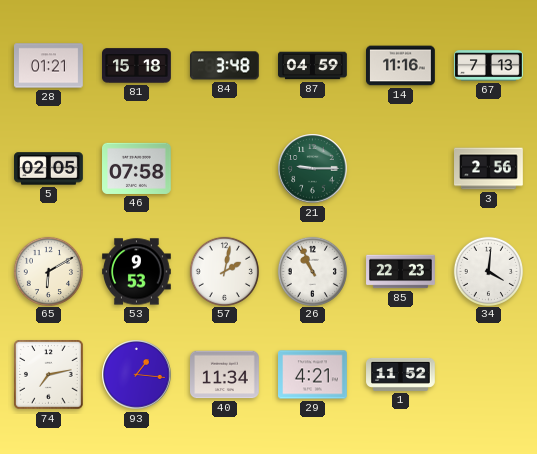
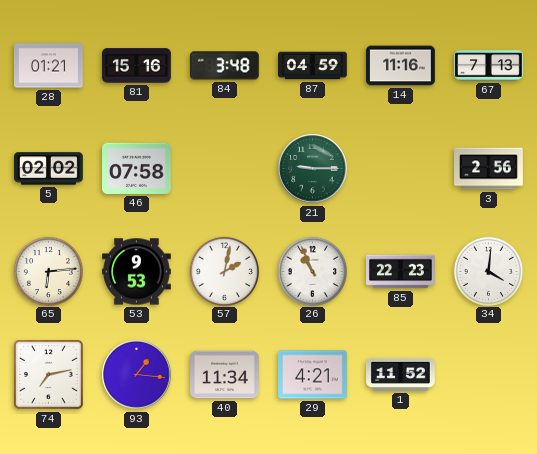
81: 15:18 -> 15:16 (137, 66)
5: 02:05 -> 02:02 (49, 169)
65: 6:10 -> 6:14 (48, 271)
